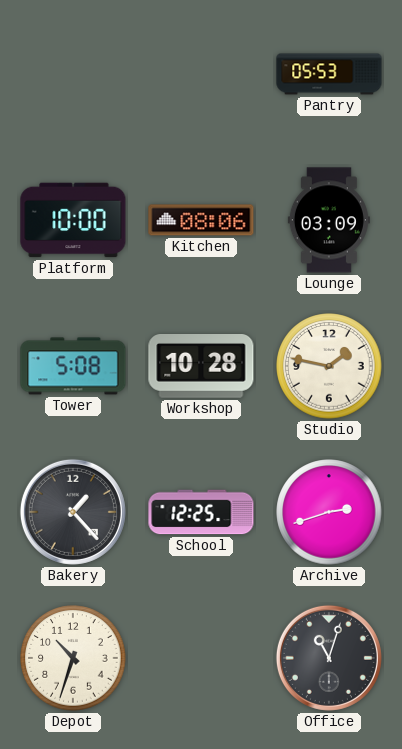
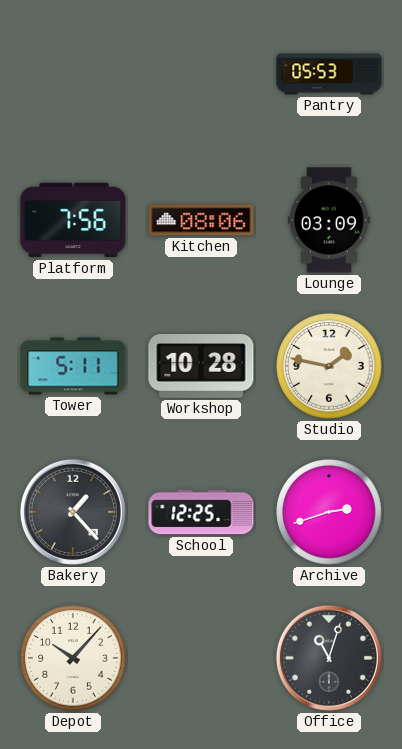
Platform: 10:00 -> 7:56 (73, 220)
Tower: 5:08 -> 5:11 (73, 366)
Depot: 10:33 -> 10:07 (73, 658)
